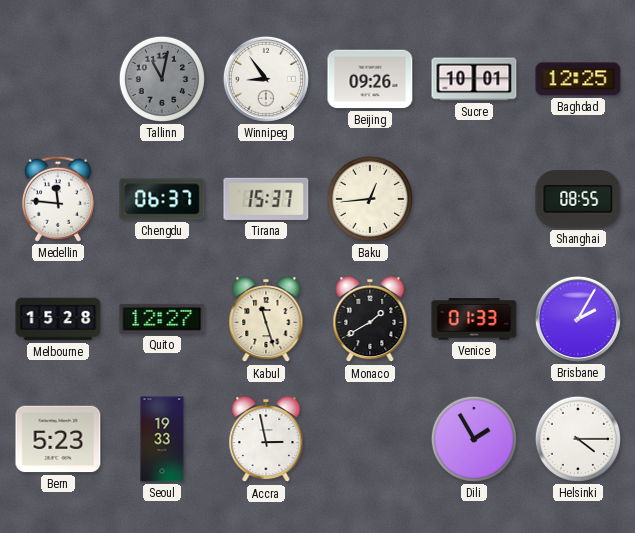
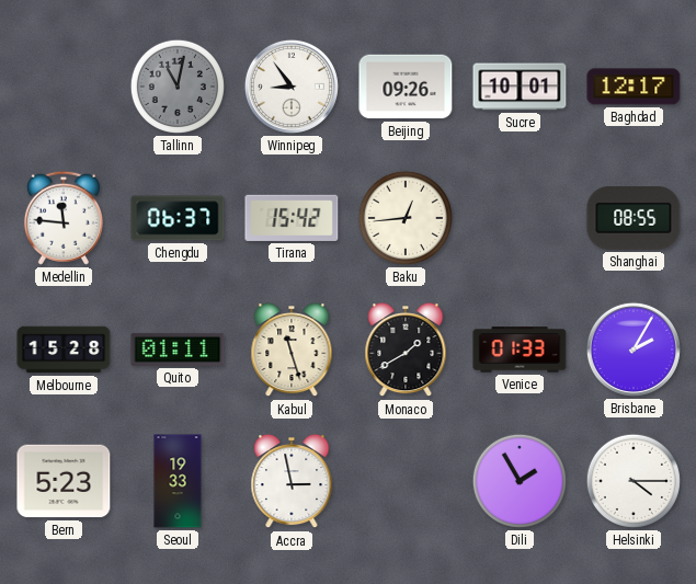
Baghdad: 12:25 -> 12:17 (634, 87)
Tirana: 15:37 -> 15:42 (292, 218)
Quito: 12:27 -> 01:11 (178, 350)
